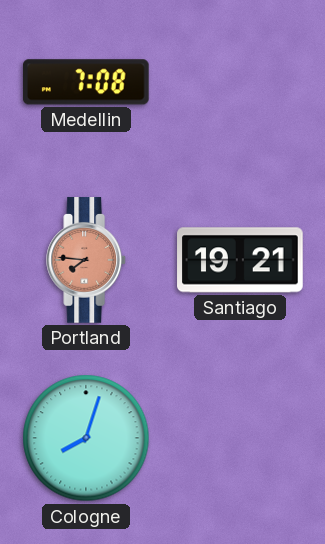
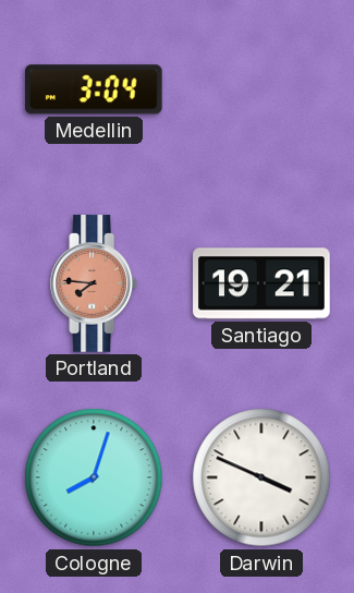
Medellin: 7:08 -> 3:04 (94, 89)
Darwin: none -> 3:49 (261, 477)
